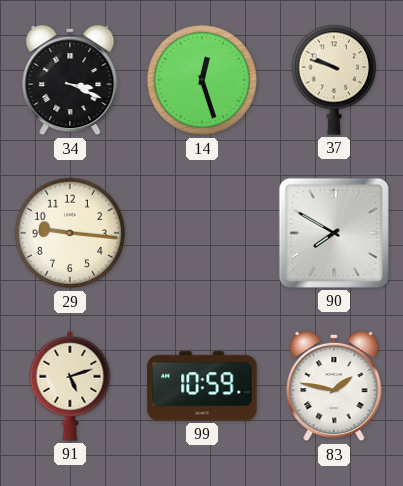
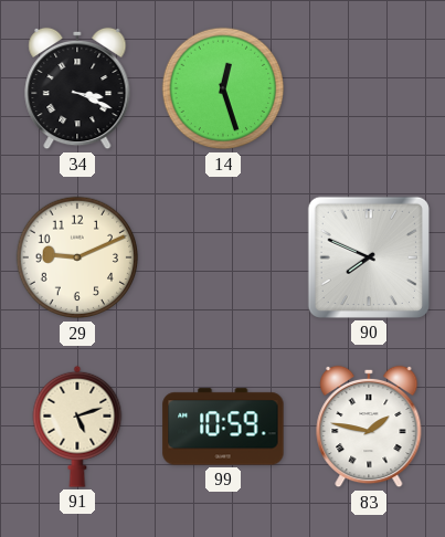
37: 9:48 -> none (333, 80)
29: 9:16 -> 9:11 (77, 257)
90: 7:50 -> 7:49 (369, 257)
